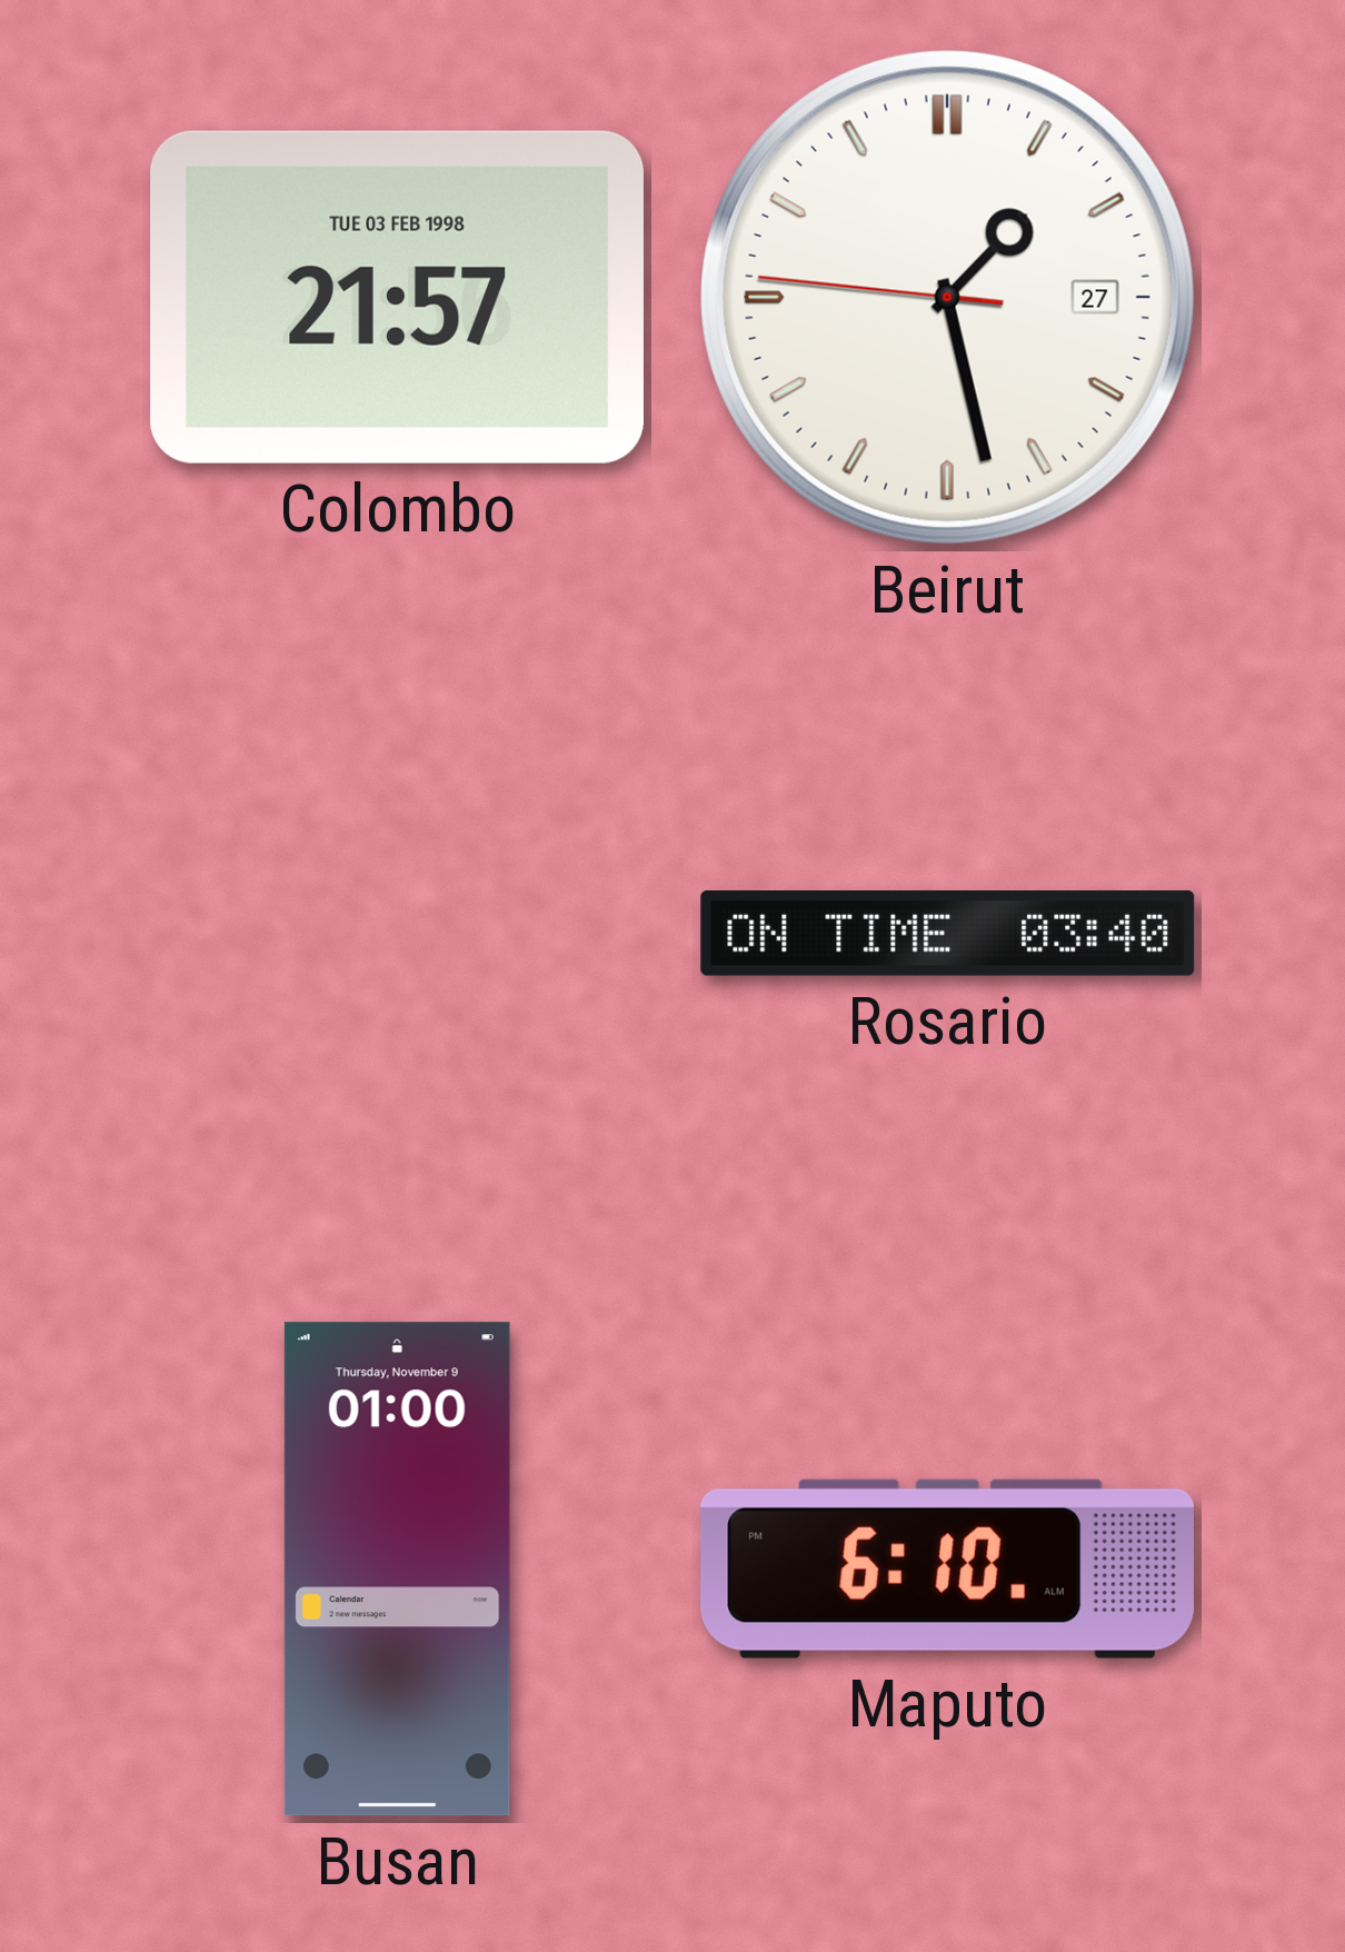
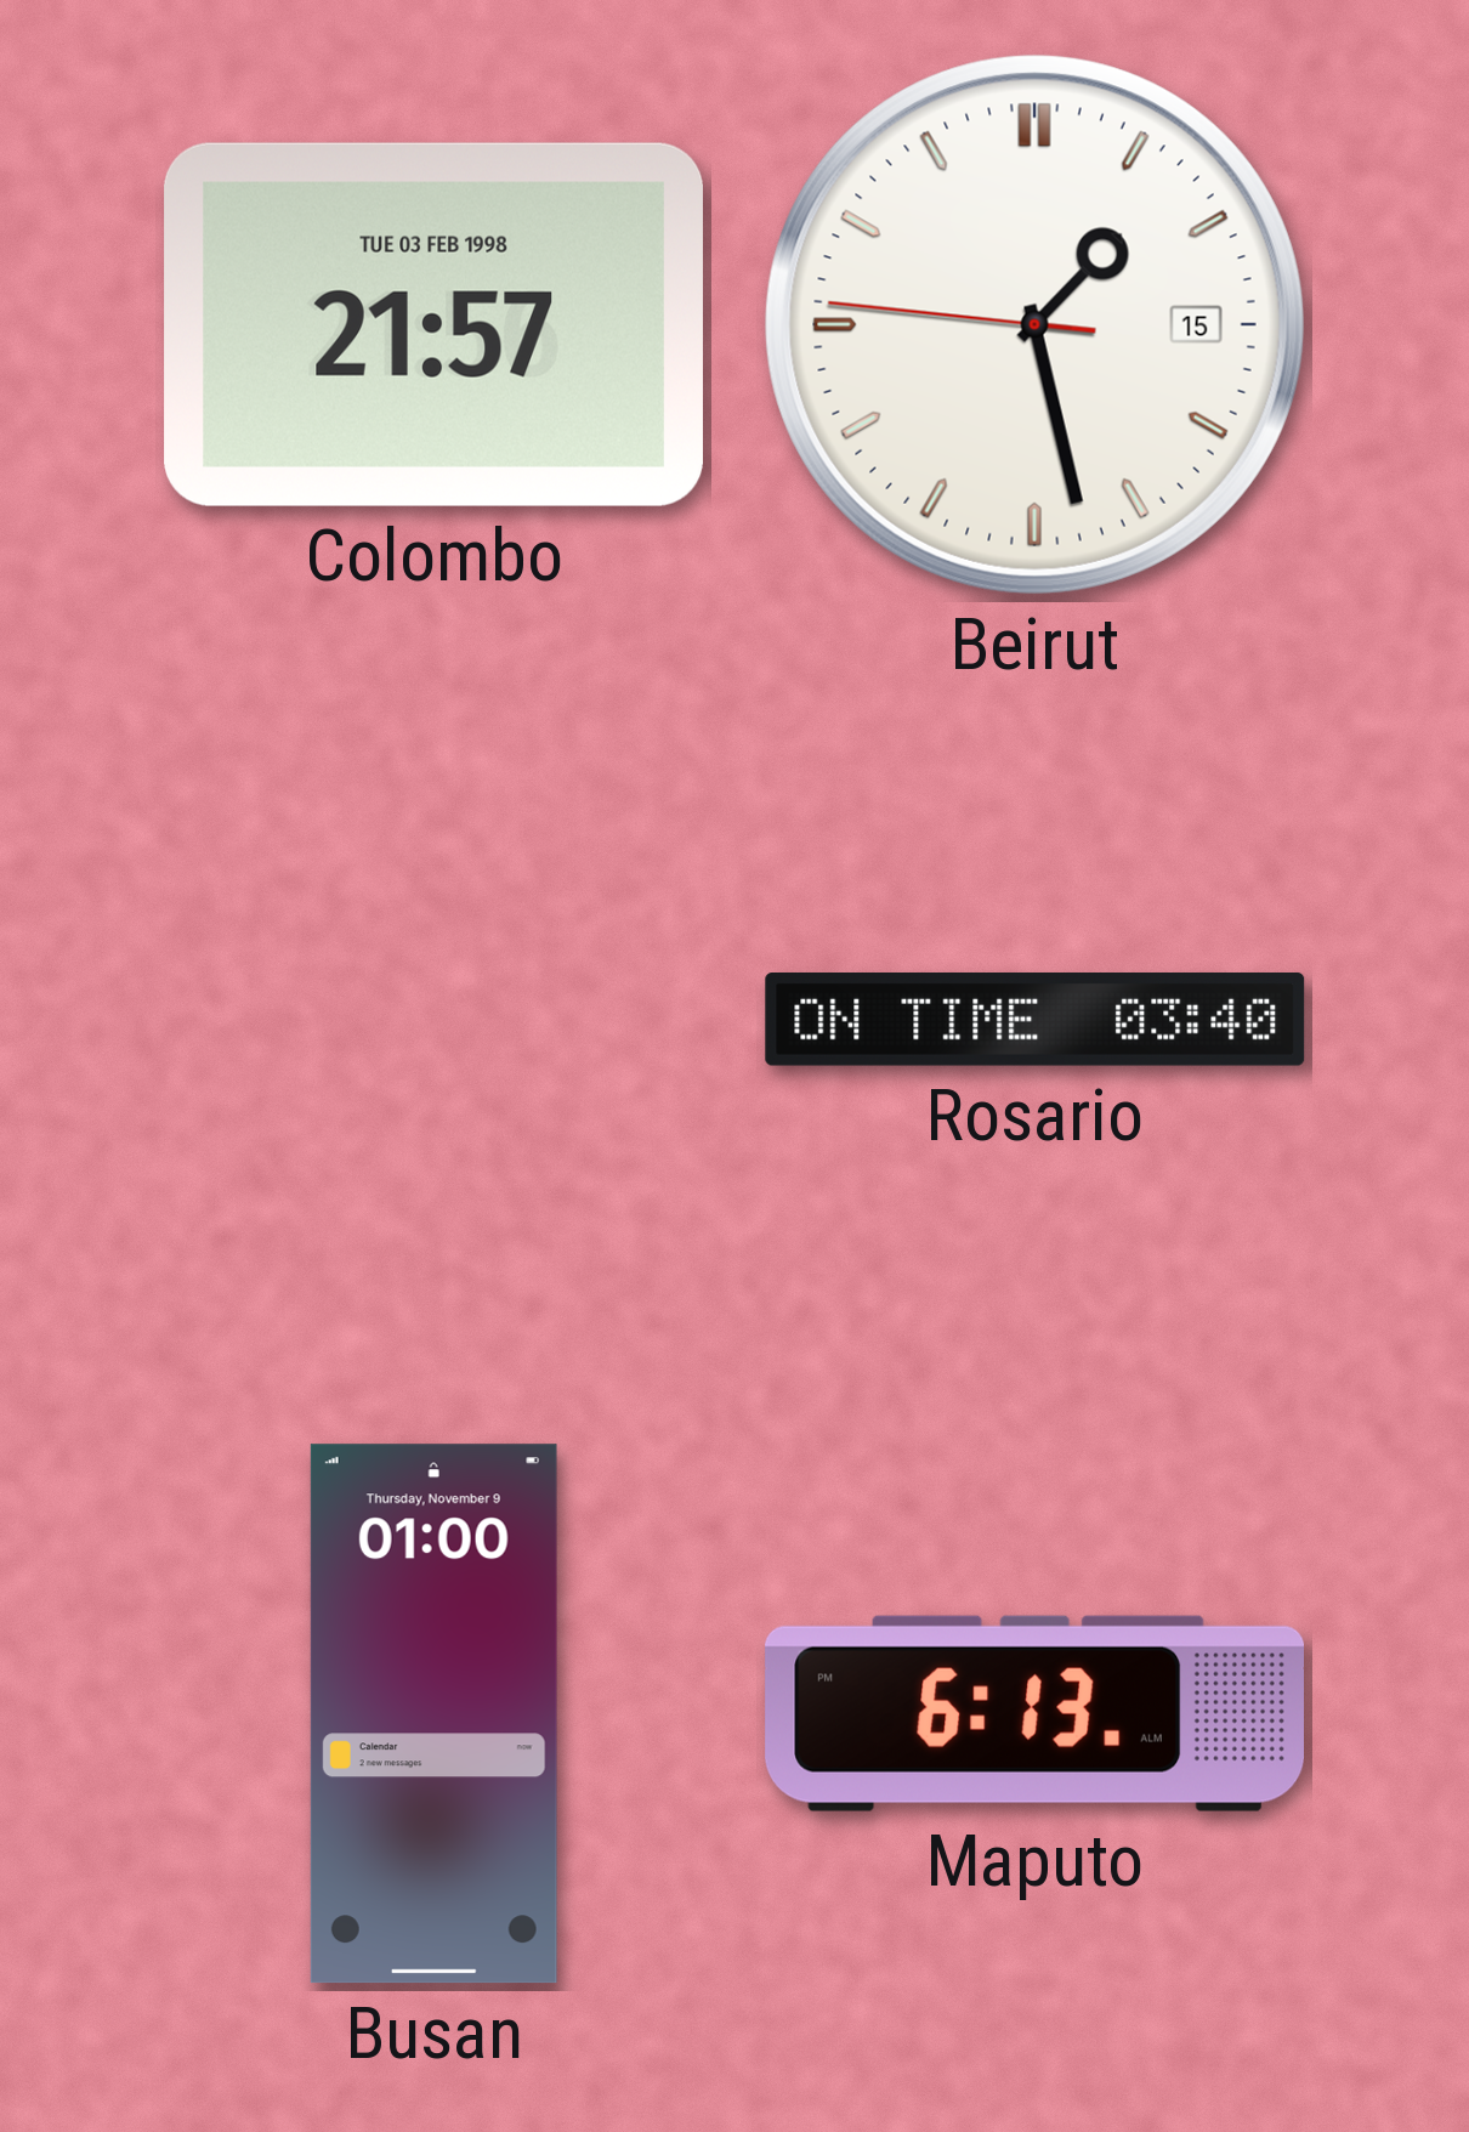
Beirut date: 27 -> 15 (1034, 324)
Maputo: 6:10 -> 6:13 (1034, 1713)
